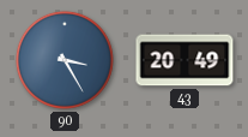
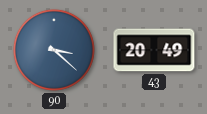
90: 3:25 -> 3:22 (54, 50)
